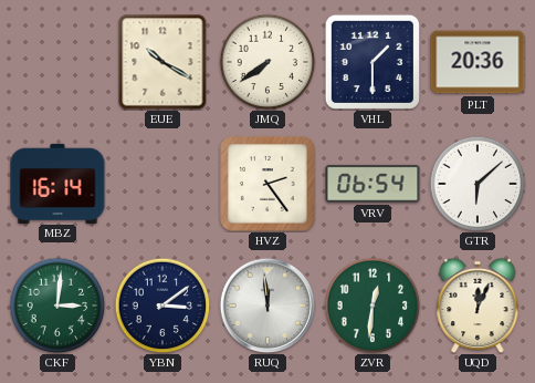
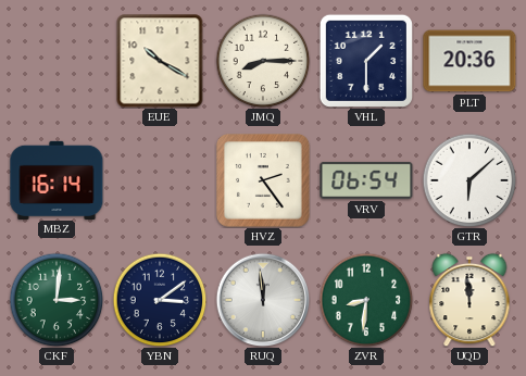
JMQ: 7:39 -> 8:15 (263, 61)
ZVR: 12:31 -> 8:31 (366, 300)
UQD: 12:04 -> 11:59 (469, 300)
